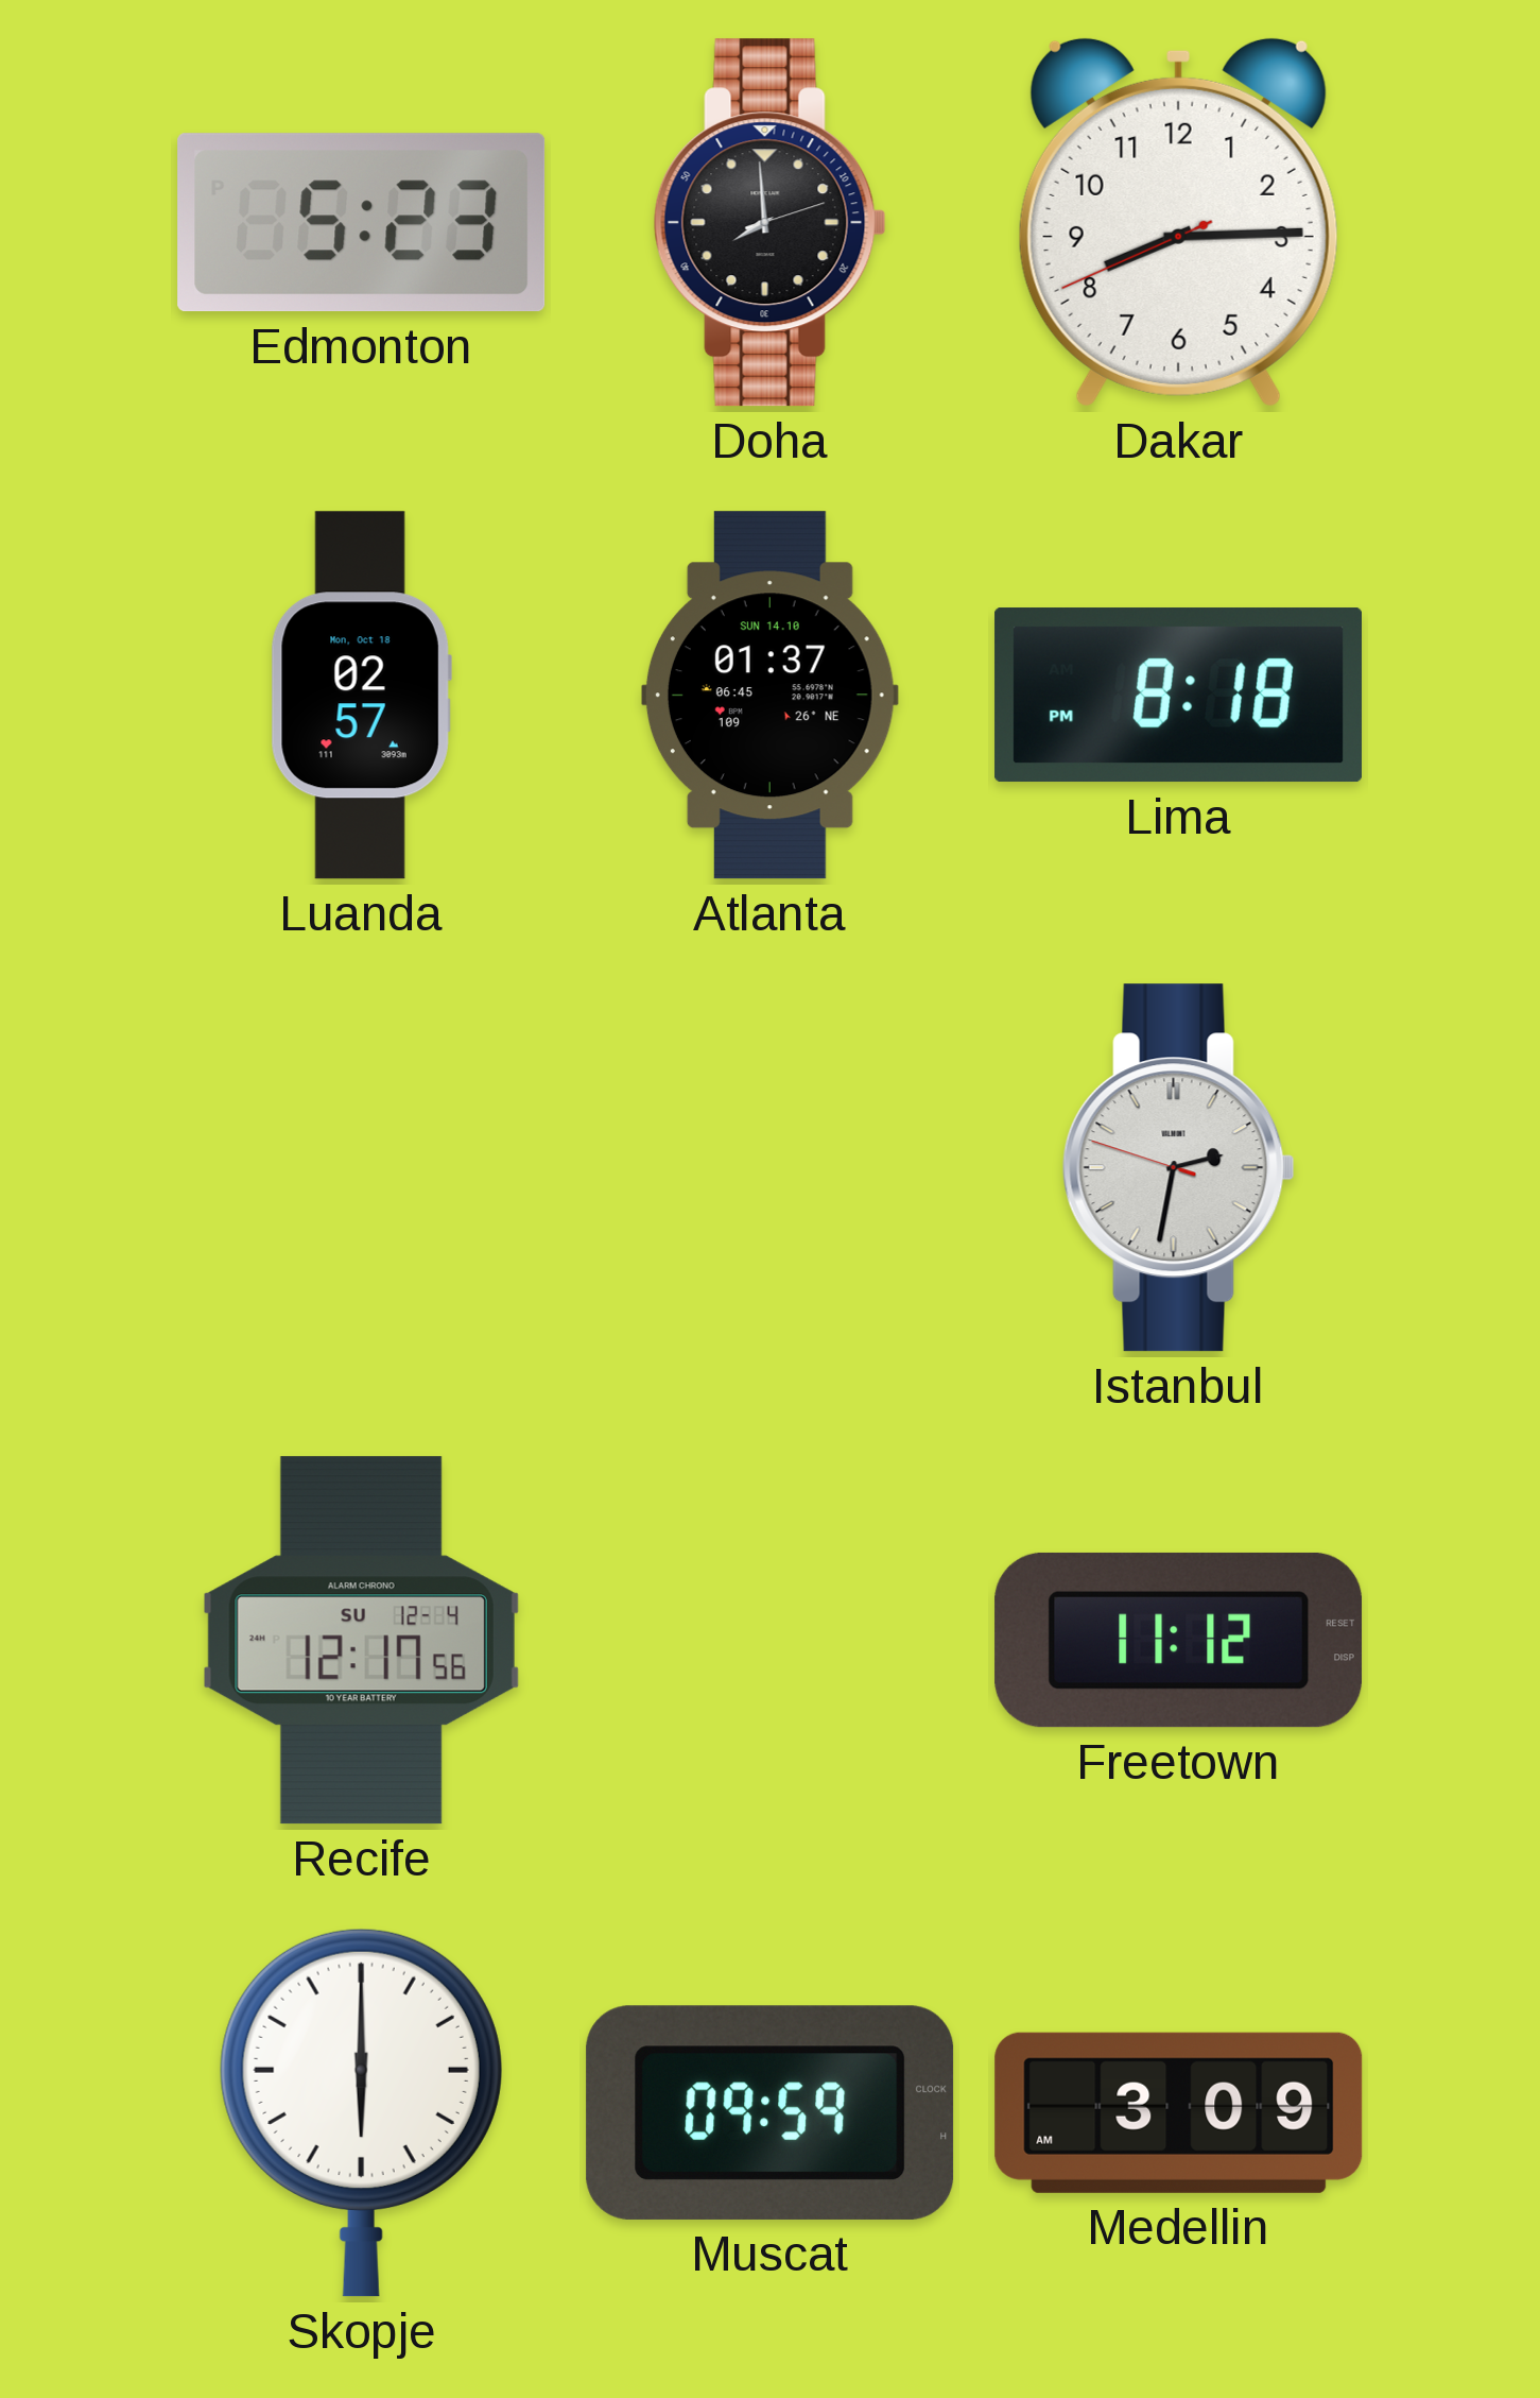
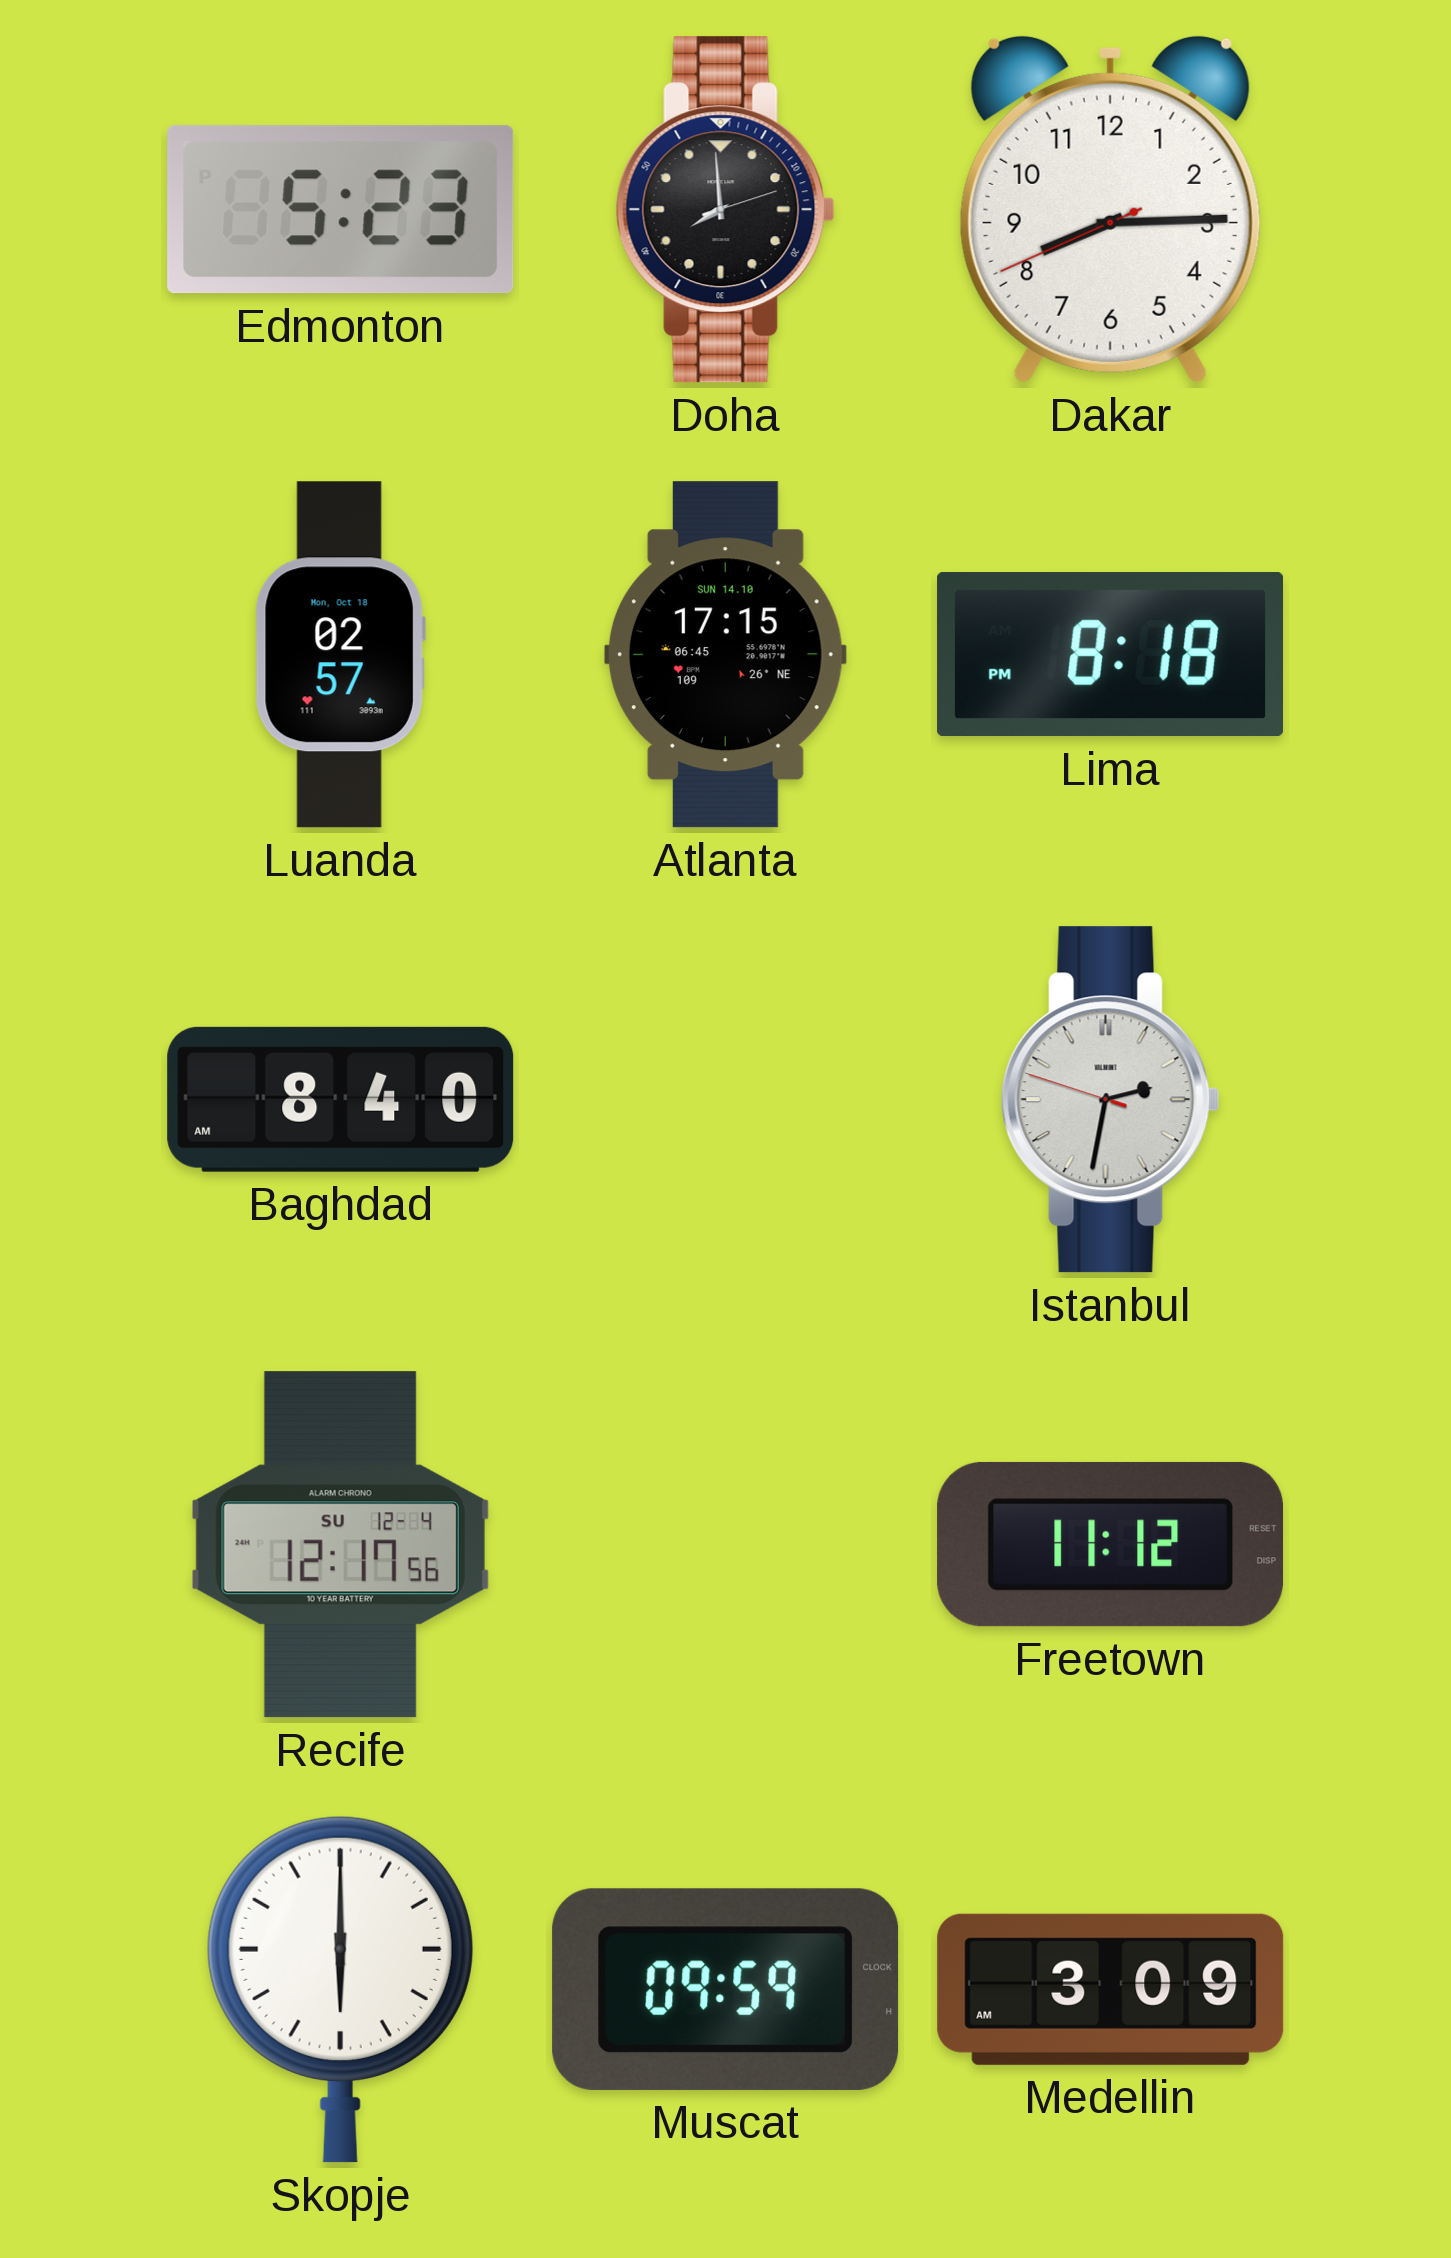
Atlanta: 01:37 -> 17:15 (725, 655)
Baghdad: none -> 8:40 (341, 1099)
